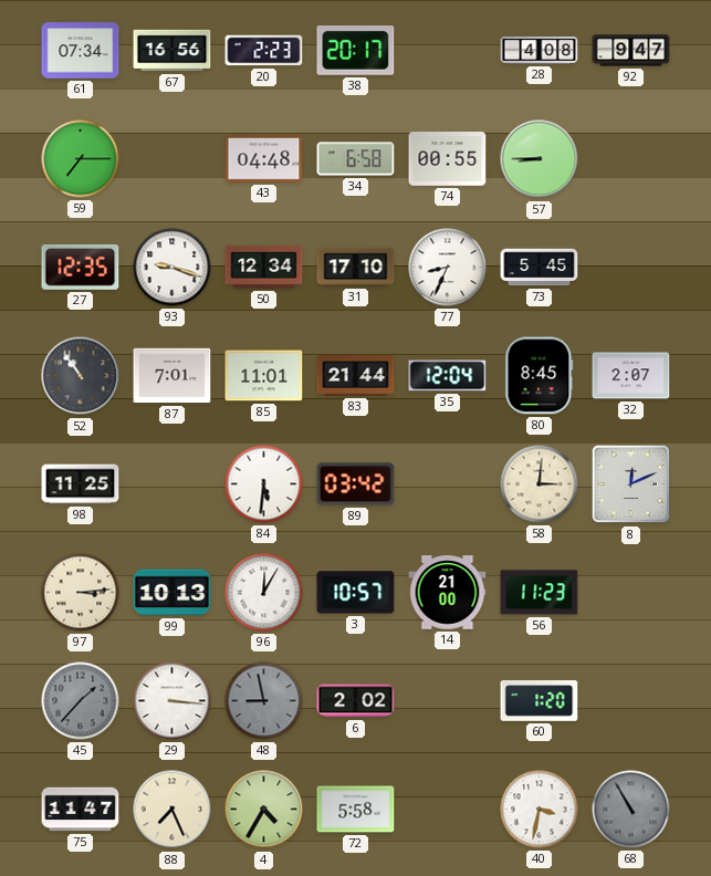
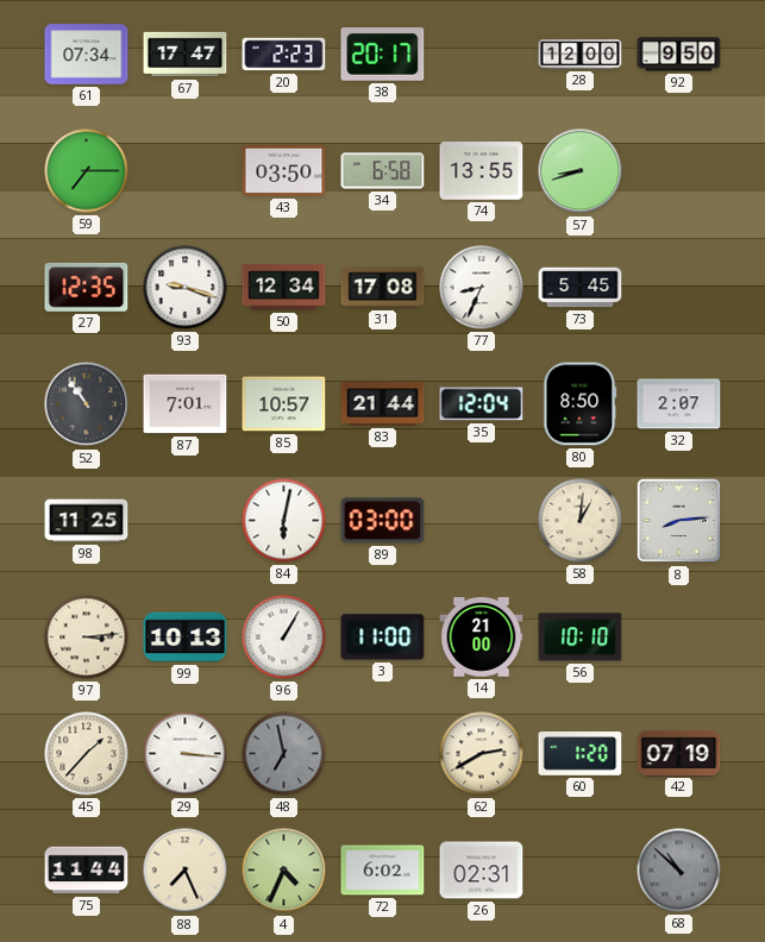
67: 16:56 -> 17:47 (186, 55)
28: 4:08 -> 12:00 (581, 55)
92: 9:47 -> 9:50 (679, 55)
43: 04:48 -> 03:50 (284, 171)
74: 00:55 -> 13:55 (482, 171)
57: 8:45 -> 8:42 (581, 171)
31: 17:10 -> 17:08 (383, 288)
85: 11:01 -> 10:57 (284, 404)
80: 8:45 -> 8:50 (581, 404)
84: 5:31 -> 6:02 (284, 521)
89: 03:42 -> 03:00 (383, 521)
58: 3:01 -> 1:01 (581, 521)
8: 12:11 -> 8:14 (679, 521)
96: 12:05 -> 1:05 (284, 638)
3: 10:57 -> 11:00 (383, 638)
56: 11:23 -> 10:10 (581, 638)
45 dial: grey -> cream (87, 754)
48: 8:58 -> 6:58 (284, 754)
6: 2:02 -> none (356, 701)
62: none -> 2:40 (482, 754)
42: none -> 07:19 (679, 753)
75: 11:47 -> 11:44 (87, 871)
4: 4:35 -> 4:34 (284, 871)
72: 5:58 -> 6:02 (383, 871)
26: none -> 02:31 (482, 871)
40: 3:32 -> none (540, 810)
68: 10:55 -> 10:52 (679, 871)
